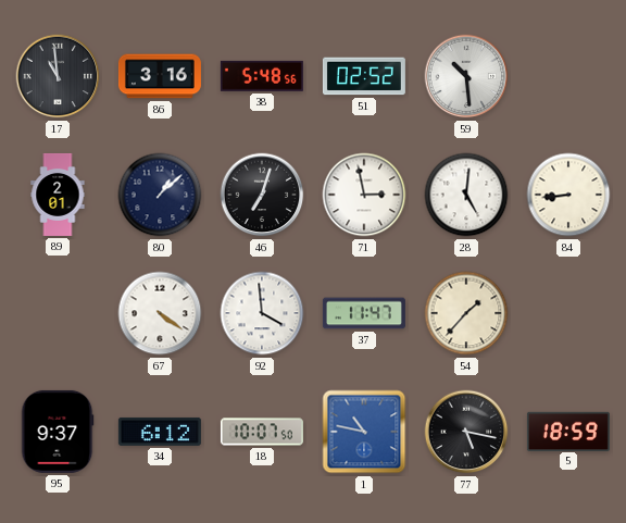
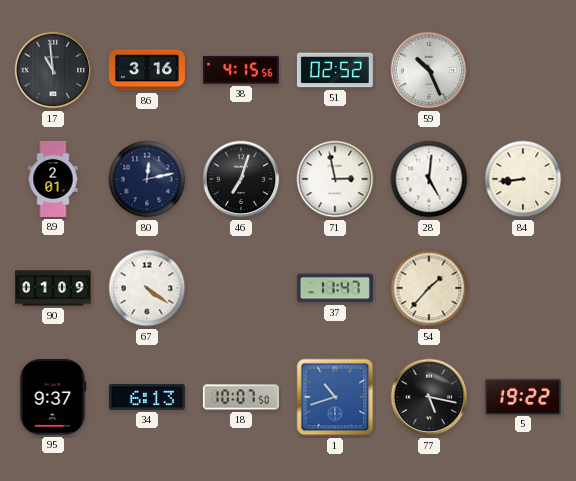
38: 5:48 -> 4:15 (241, 70)
59: 10:29 -> 10:26 (429, 70)
80: 1:08 -> 12:13 (147, 179)
90: none -> 01:09 (53, 288)
92: 3:59 -> none (262, 313)
34: 6:12 -> 6:13 (147, 397)
1: 10:47 -> 10:42 (335, 397)
5: 18:59 -> 19:22 (523, 396)
